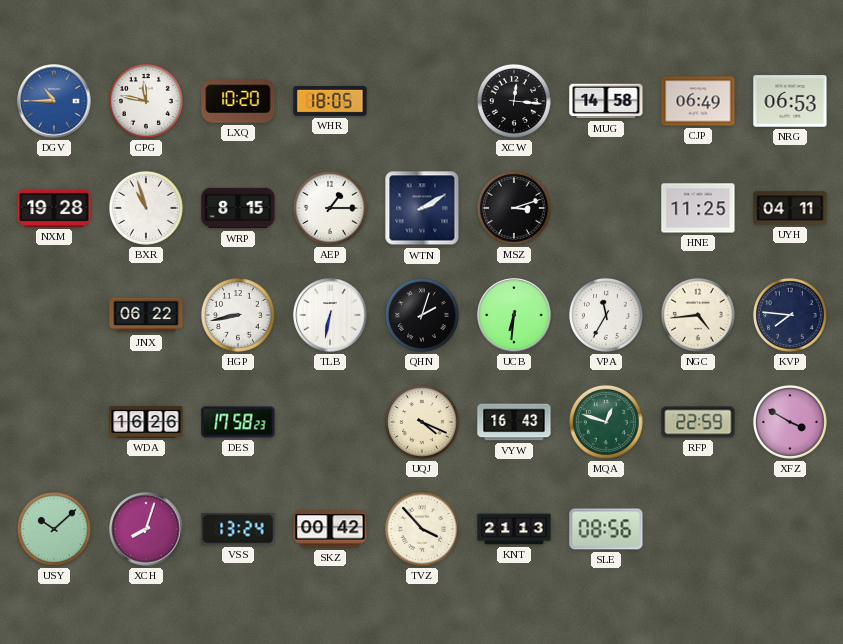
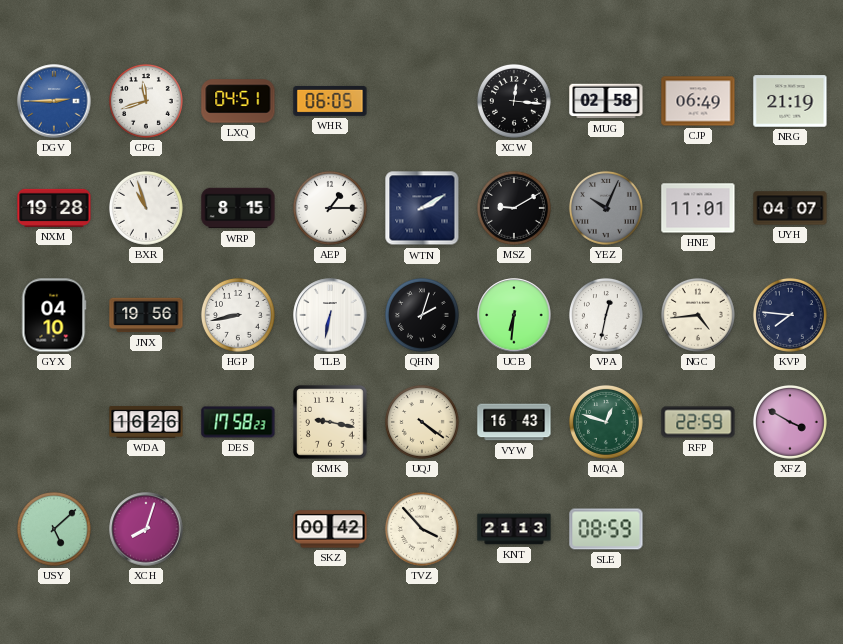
DGV: 10:45 -> 2:45 (54, 101)
CPG: 11:47 -> 11:42 (146, 101)
LXQ: 10:20 -> 04:51 (238, 101)
WHR: 18:05 -> 06:05 (330, 101)
MUG: 14:58 -> 02:58 (606, 101)
NRG: 06:53 -> 21:19 (790, 101)
MSZ: 3:12 -> 9:10 (514, 208)
YEZ: none -> 10:04 (606, 208)
HNE: 11:25 -> 11:01 (698, 208)
UYH: 04:11 -> 04:07 (790, 208)
GYX: none -> 04:10 (54, 315)
JNX: 06:22 -> 19:56 (146, 315)
VPA: 11:35 -> 12:32 (606, 315)
KMK: none -> 9:17 (331, 423)
UQJ: 4:19 -> 4:21 (422, 422)
USY: 10:08 -> 5:08 (54, 529)
VSS: 13:24 -> none (238, 529)
SLE: 08:56 -> 08:59 (606, 529)
